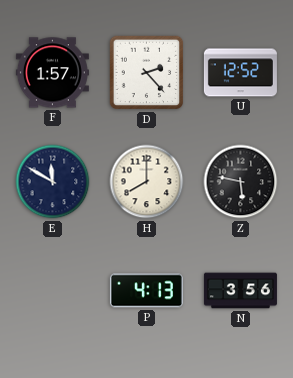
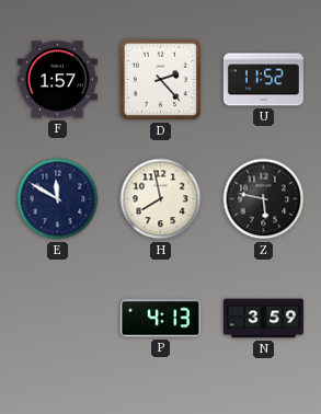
U: 12:52 -> 11:52 (263, 80)
H: 8:00 -> 7:58 (161, 199)
N: 3:56 -> 3:59 (263, 319)
